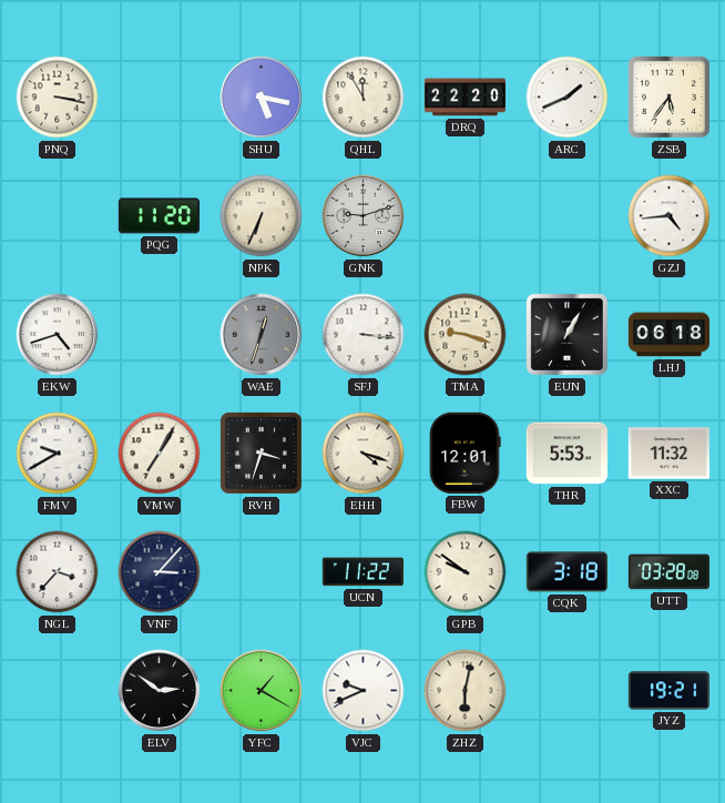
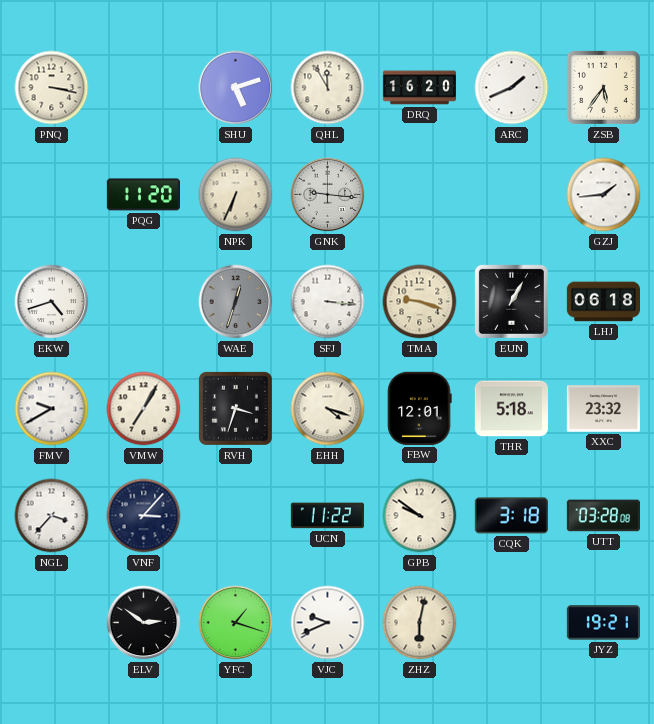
SHU: 5:17 -> 5:12 (236, 88)
DRQ: 22:20 -> 16:20 (419, 88)
GNK: 9:12 -> 9:16 (328, 195)
GZJ: 4:44 -> 1:44 (604, 195)
THR: 5:53 -> 5:18 (511, 409)
XXC: 11:32 -> 23:32 (603, 409)
YFC: 1:20 -> 1:18 (236, 623)
